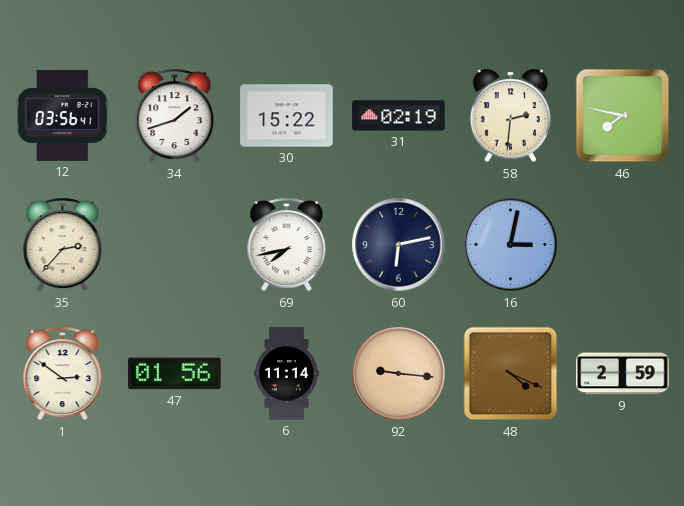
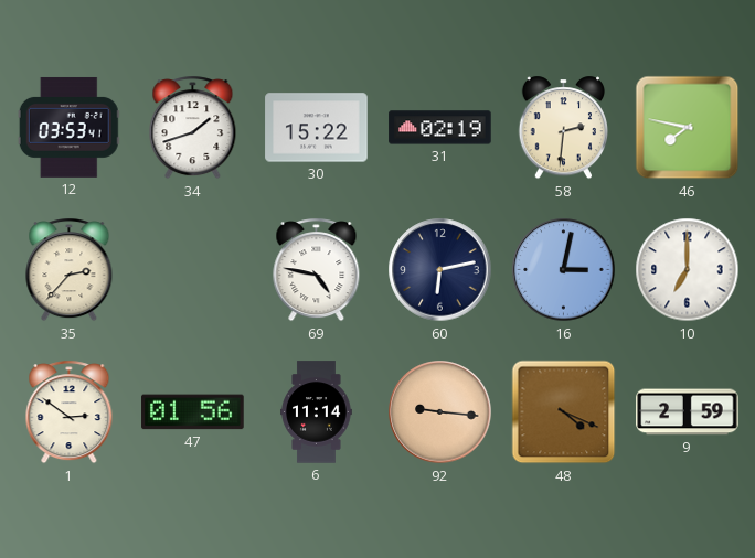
12: 03:56 -> 03:53 (68, 127)
69: 7:43 -> 4:47 (317, 270)
10: none -> 7:00 (688, 270)
